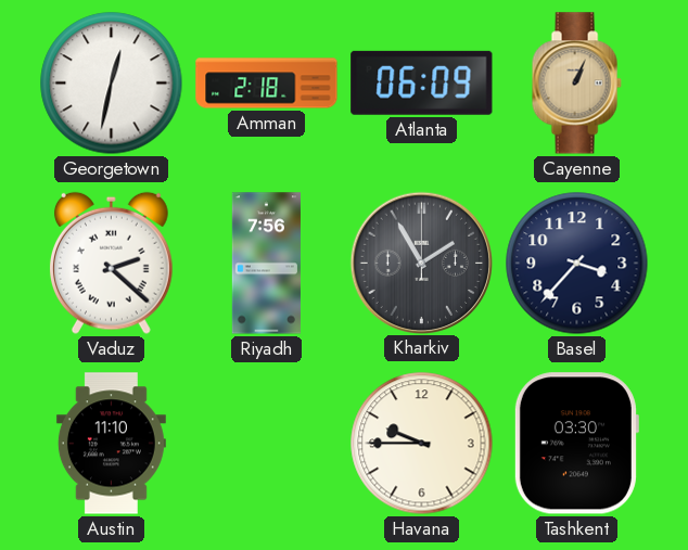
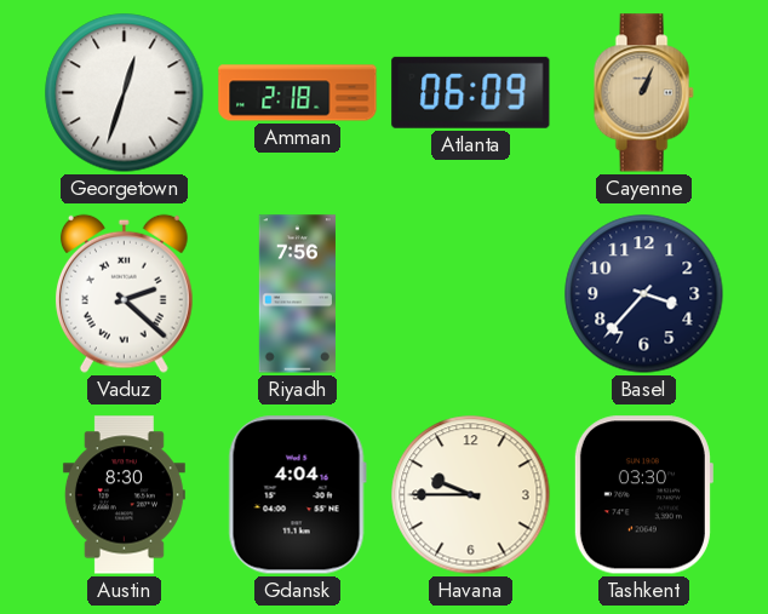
Georgetown: 12:32 -> 12:33 (125, 93)
Kharkiv: 1:55 -> none (421, 263)
Austin: 11:10 -> 8:30 (124, 495)
Gdansk: none -> 4:04 (297, 495)
